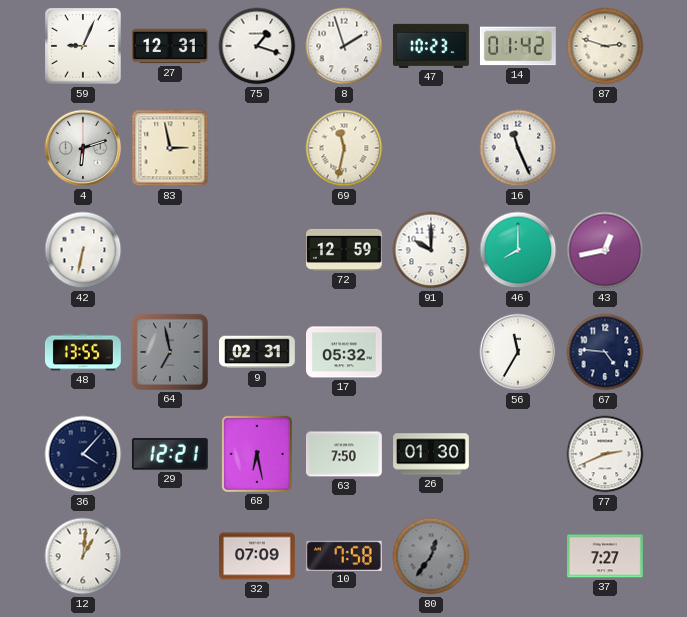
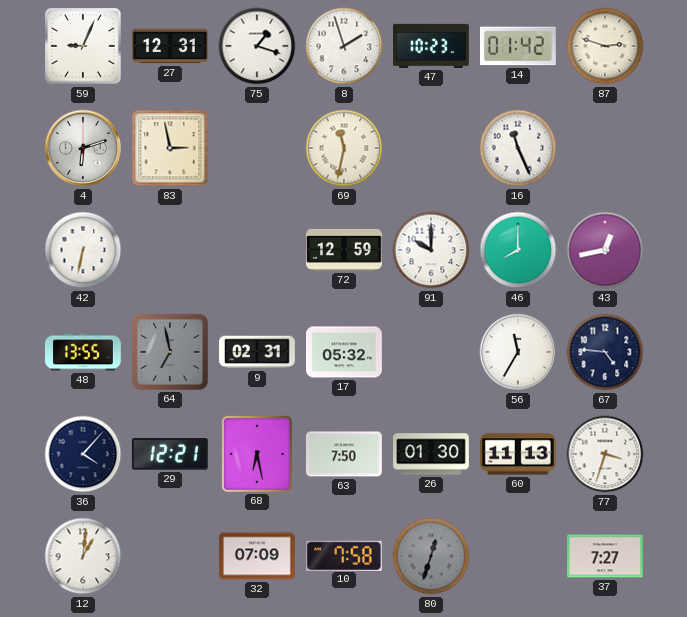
60: none -> 11:13 (519, 454)
77: 2:41 -> 3:33 (605, 454)
80: 12:36 -> 12:33 (431, 556)
